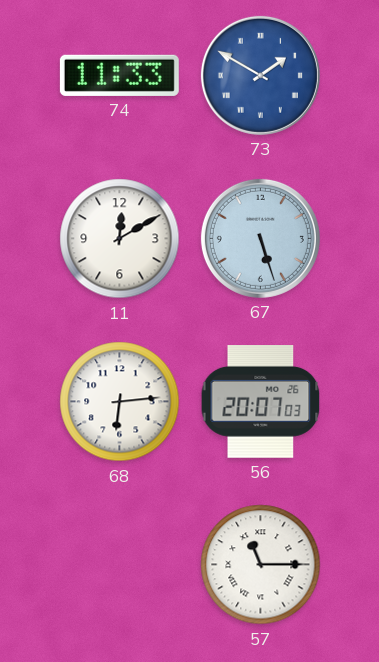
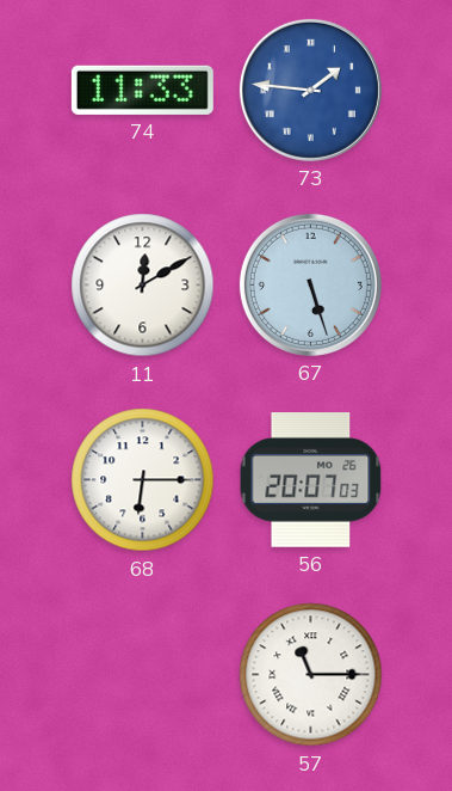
73: 1:50 -> 1:46 (310, 90)
68: 6:14 -> 6:15 (143, 480)
